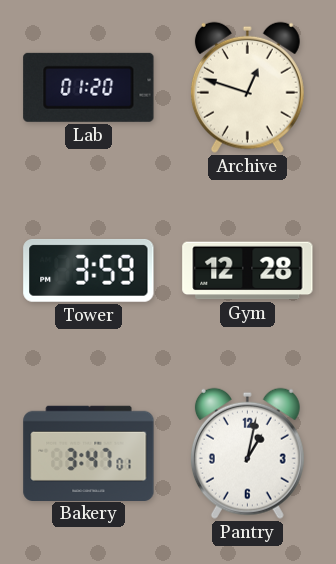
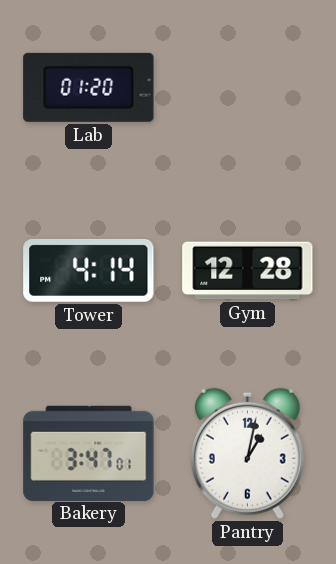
Archive: 12:48 -> none (247, 87)
Tower: 3:59 -> 4:14 (89, 270)
